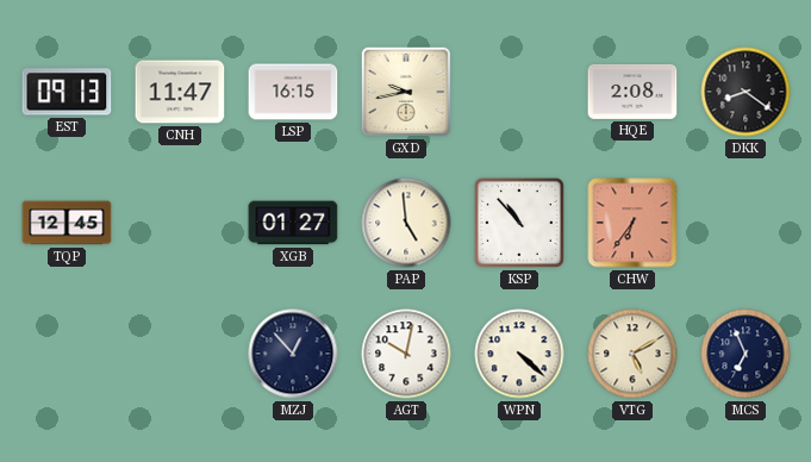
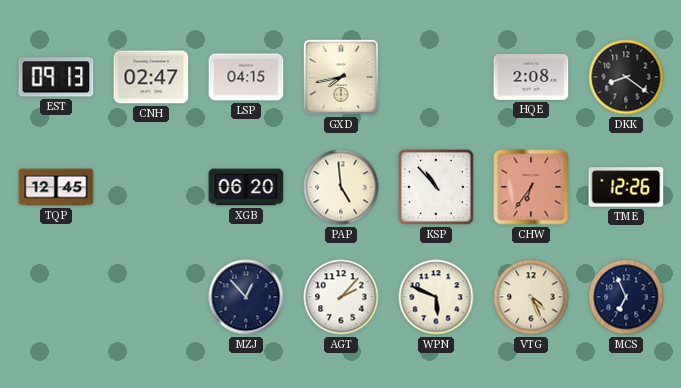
CNH: 11:47 -> 02:47 (151, 77)
LSP: 16:15 -> 04:15 (246, 77)
GXD: 9:43 -> 7:43 (341, 77)
XGB: 01:27 -> 06:20 (246, 187)
TME: none -> 12:26 (626, 187)
AGT: 10:02 -> 2:07 (341, 297)
WPN: 4:22 -> 5:49 (436, 297)
VTG: 5:10 -> 4:26 (531, 297)
